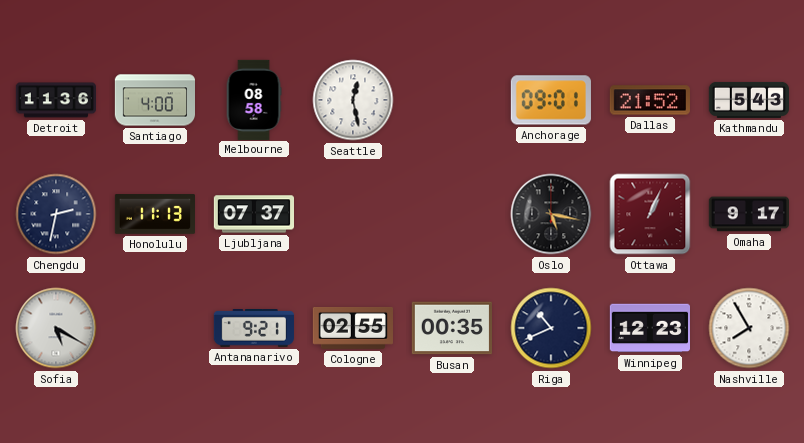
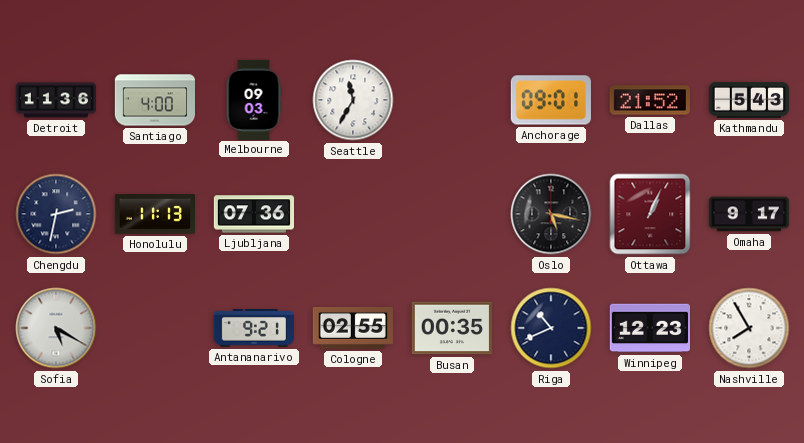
Melbourne: 08:58 -> 09:03 (254, 99)
Seattle: 12:28 -> 11:35 (353, 100)
Ljubljana: 07:37 -> 07:36 (253, 214)
